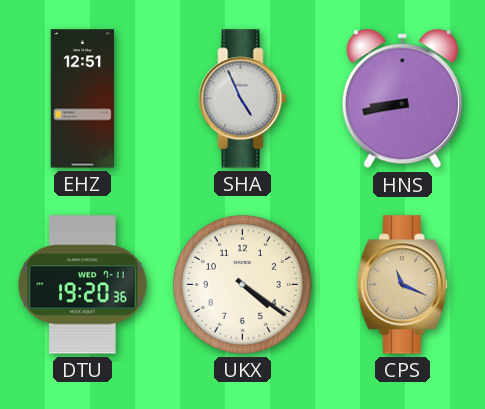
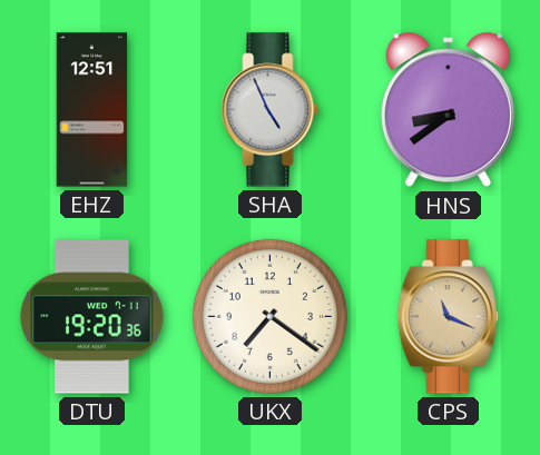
HNS: 8:43 -> 8:39 (448, 110)
UKX: 4:21 -> 7:21 (269, 316)
